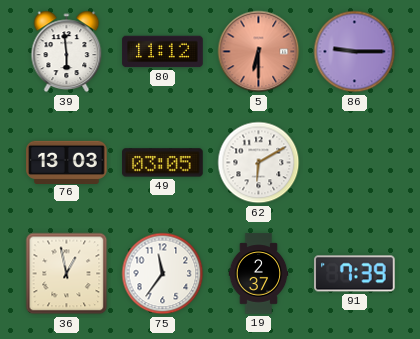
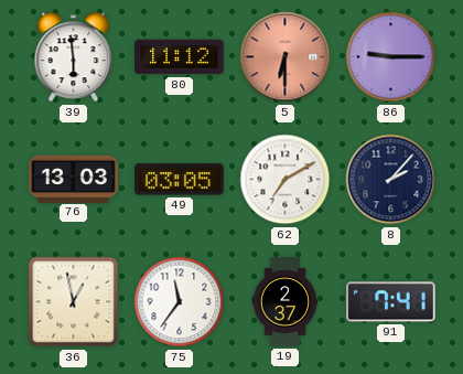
62: 6:10 -> 7:10 (286, 180)
8: none -> 2:07 (391, 180)
91: 7:39 -> 7:41 (391, 302)
